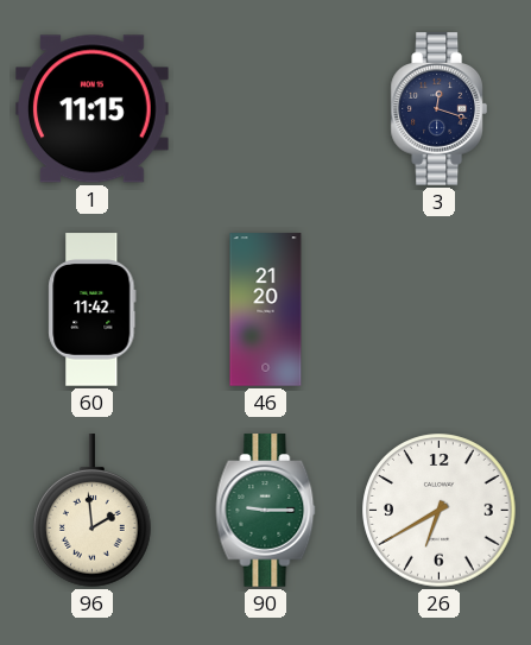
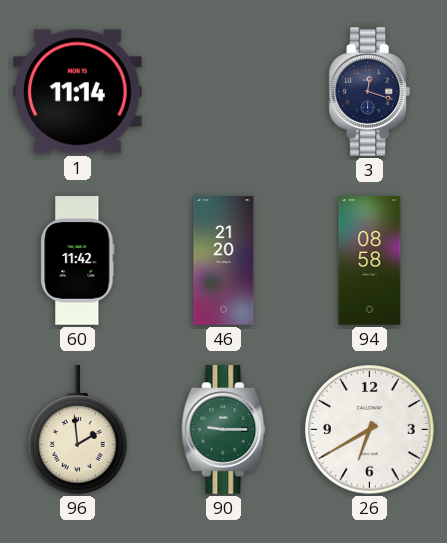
1: 11:15 -> 11:14 (78, 92)
94: none -> 08:58 (370, 261)
